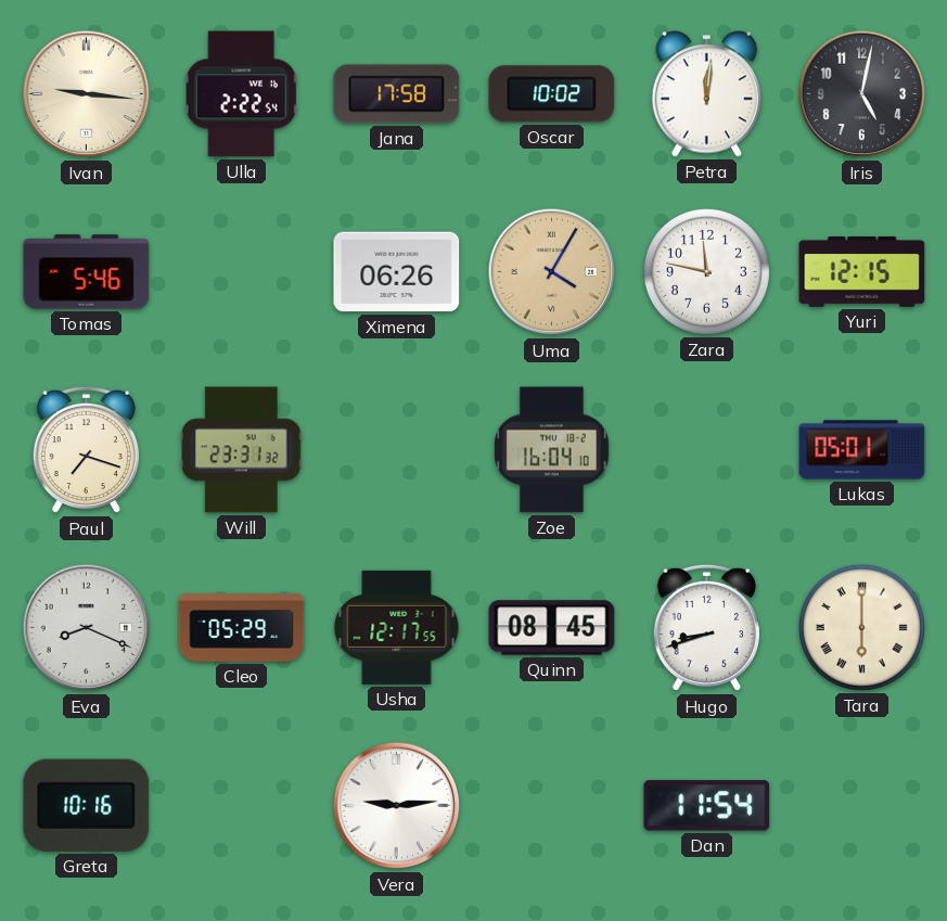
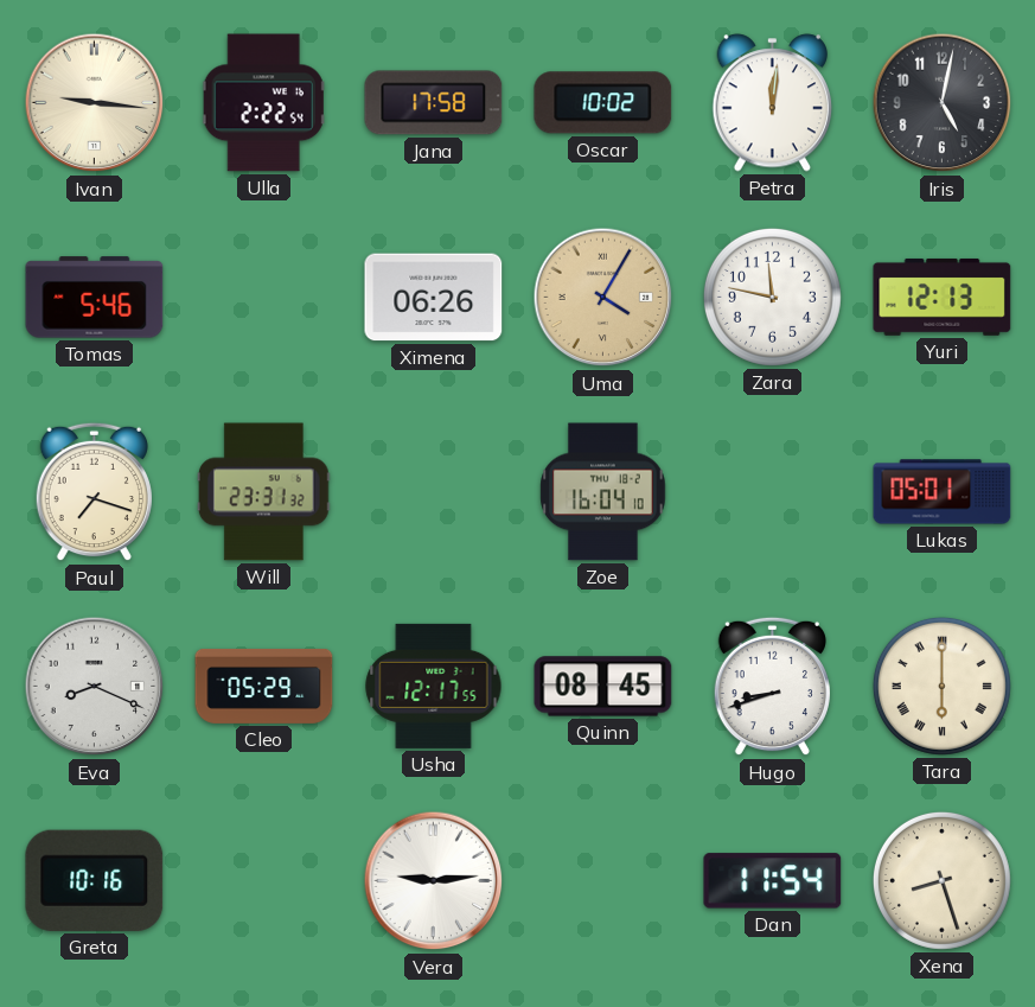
Yuri: 12:15 -> 12:13 (943, 297)
Xena: none -> 8:27 (941, 880)
